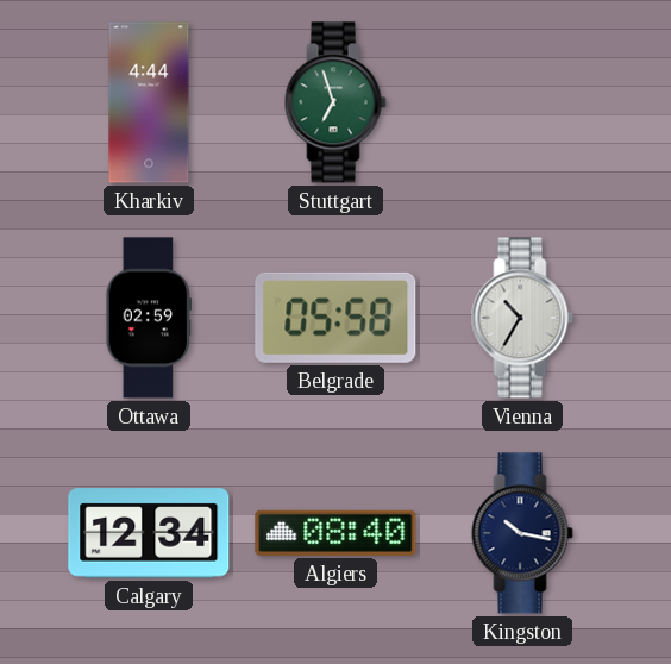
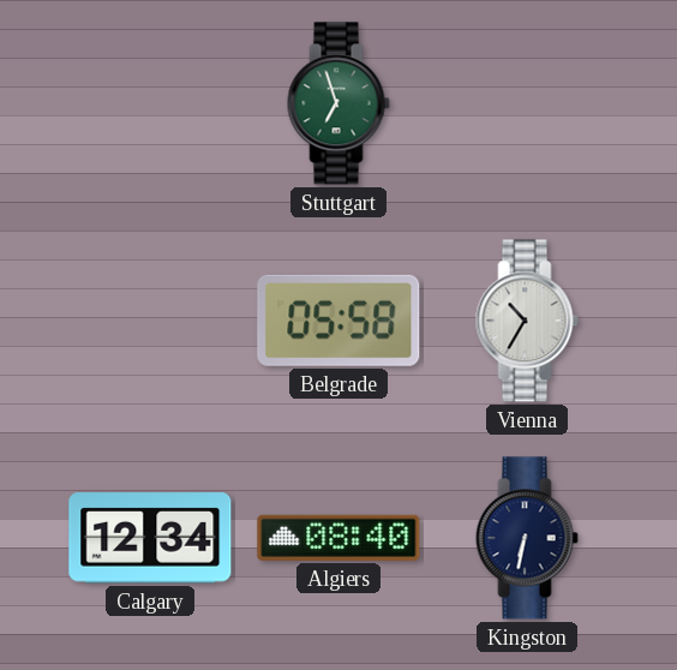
Kharkiv: 4:44 -> none (149, 102)
Ottawa: 02:59 -> none (148, 318)
Kingston: 10:17 -> 6:32 (527, 538)
